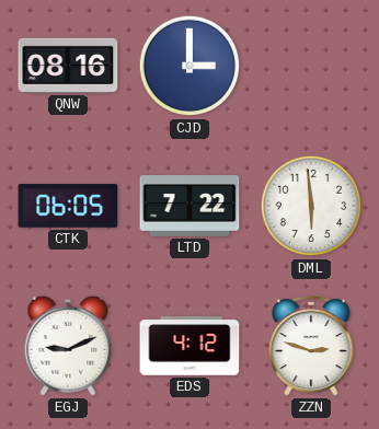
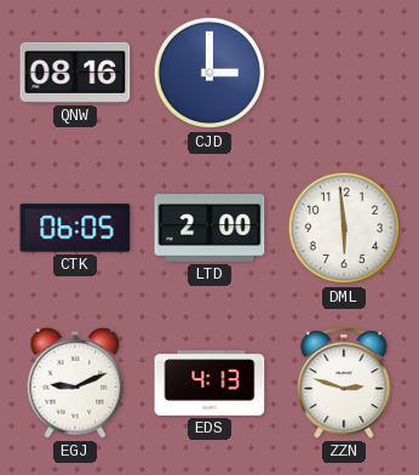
LTD: 7:22 -> 2:00 (209, 229)
EDS: 4:12 -> 4:13 (209, 383)
